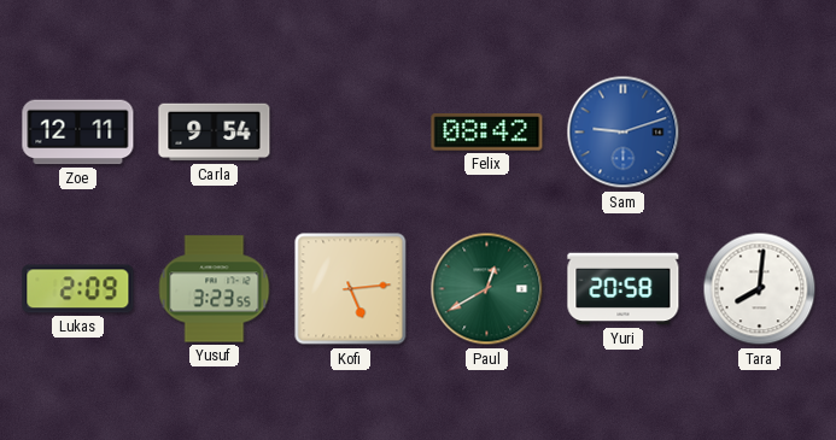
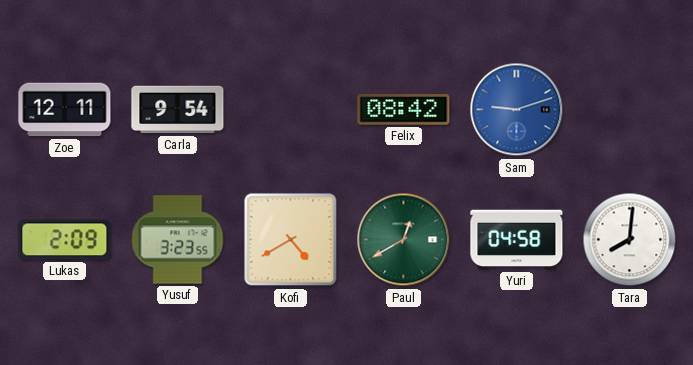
Kofi: 5:14 -> 4:40 (291, 240)
Yuri: 20:58 -> 04:58 (517, 240)
